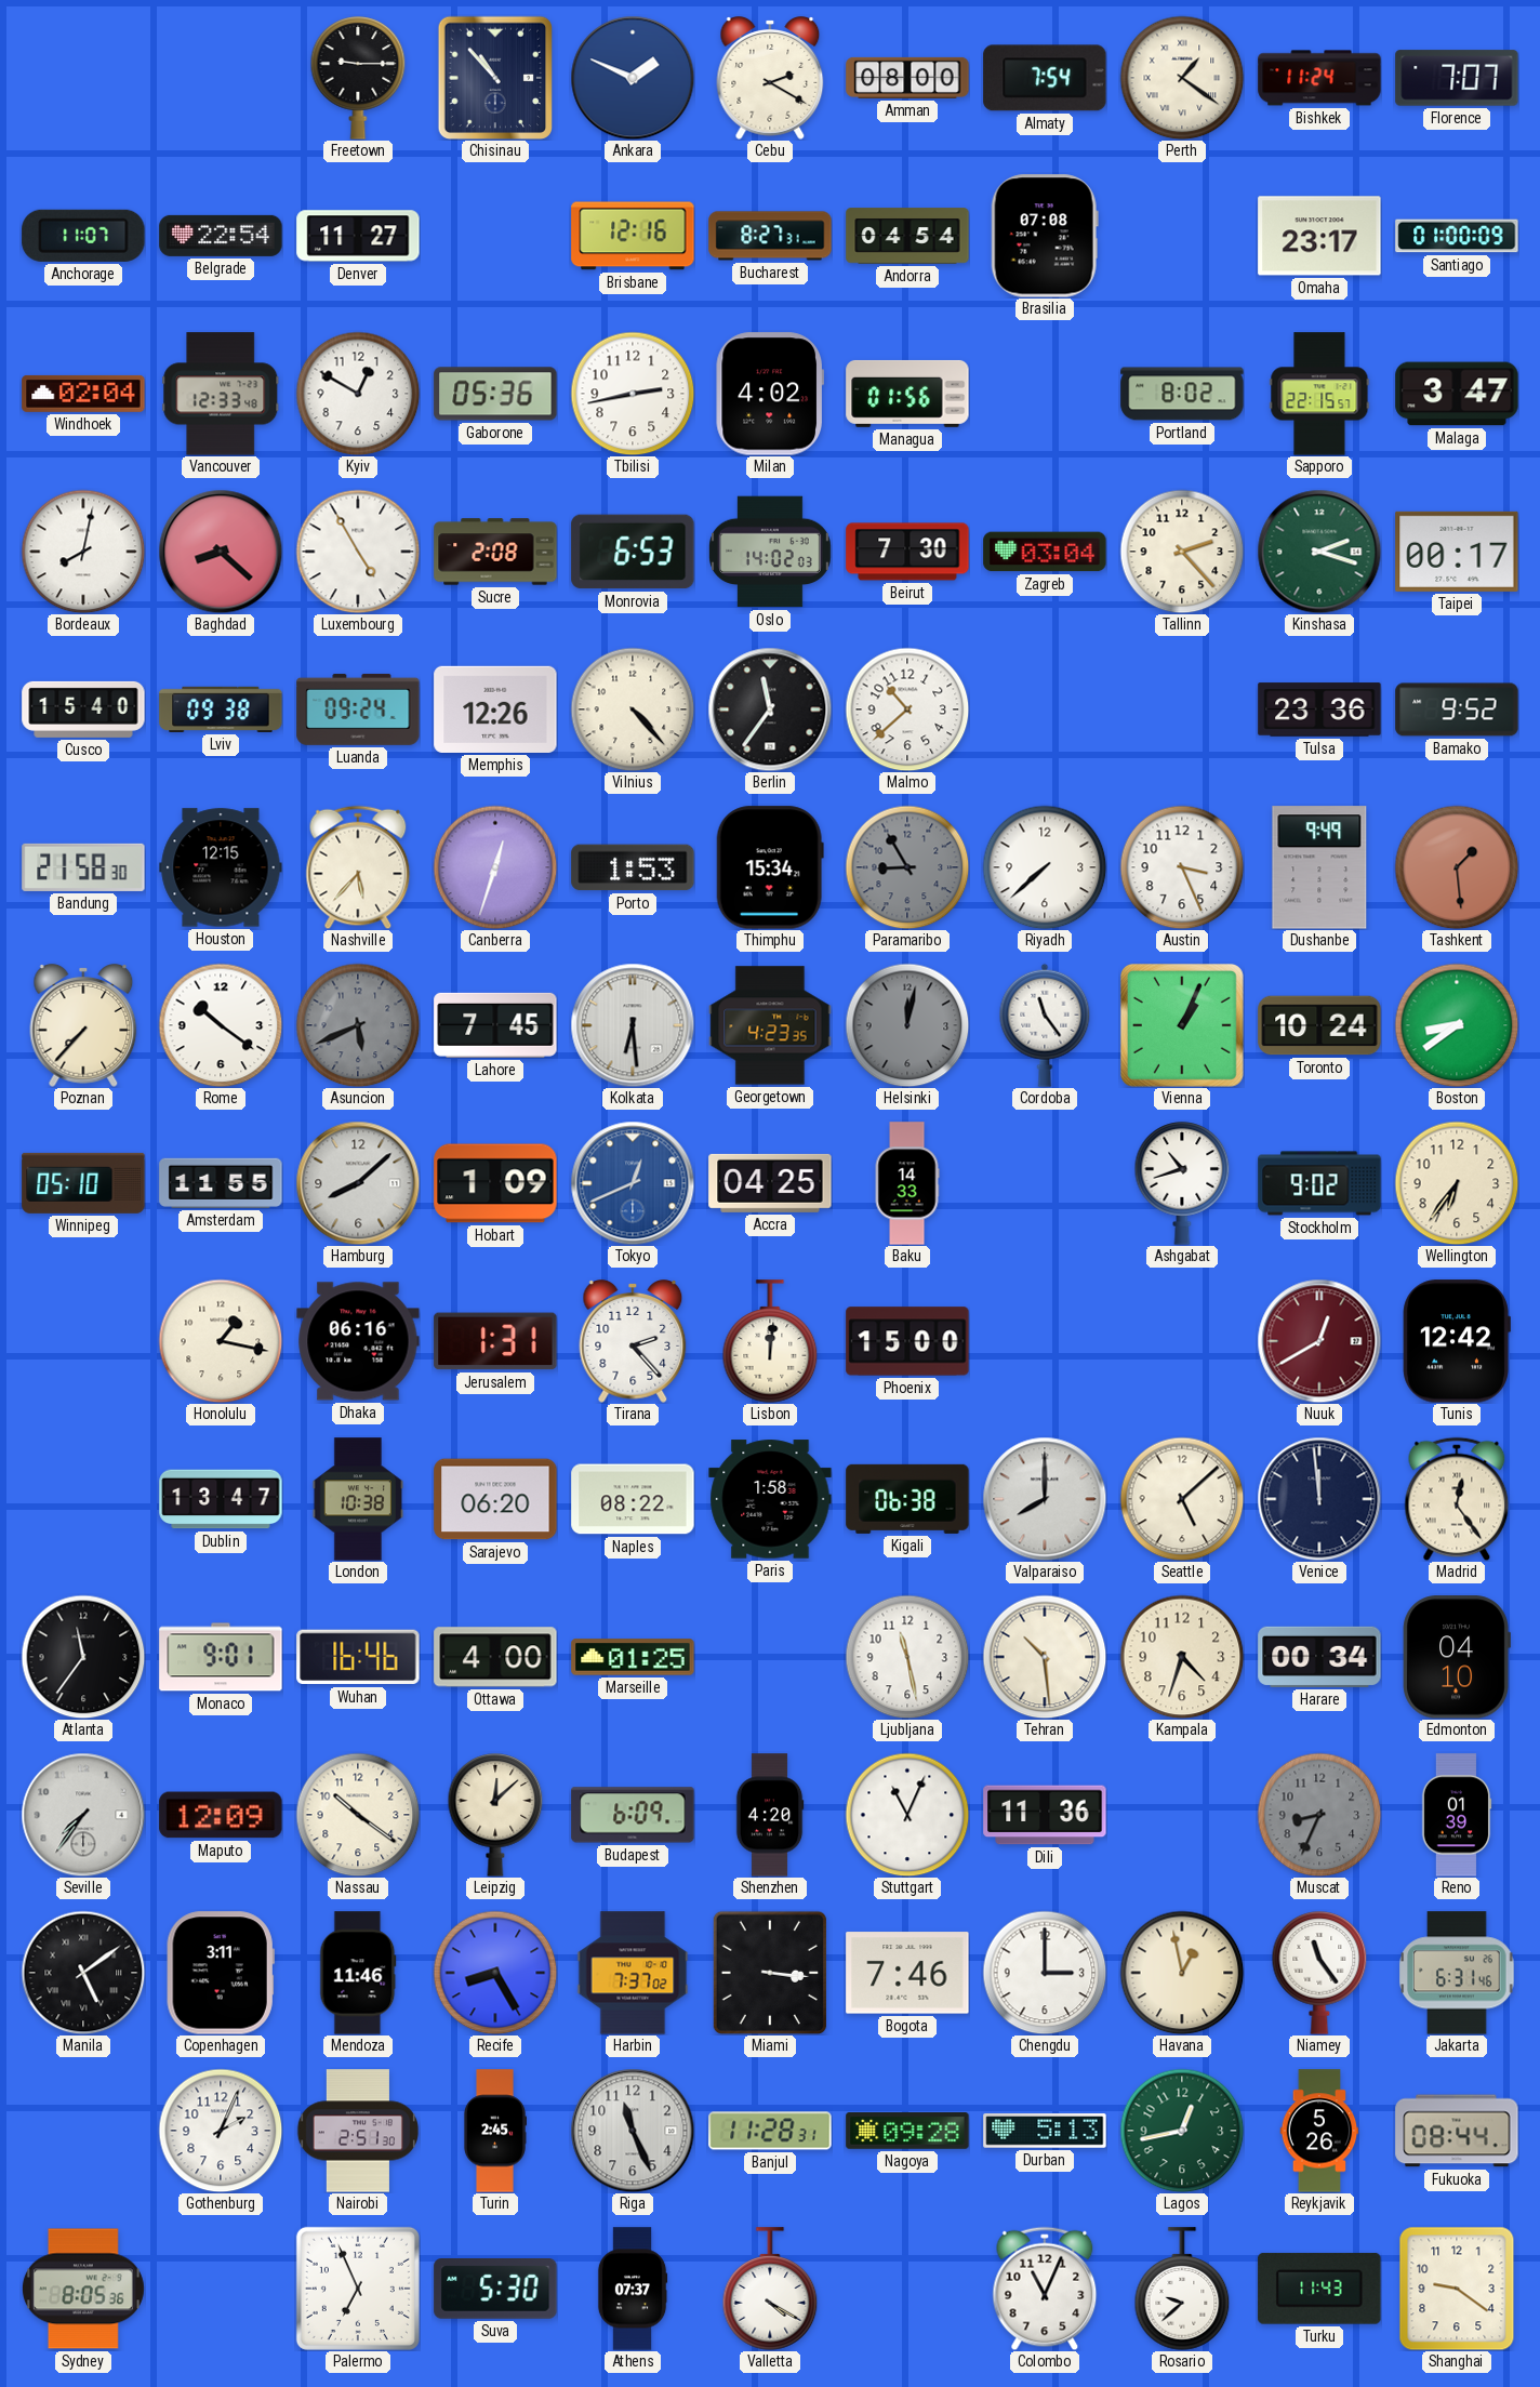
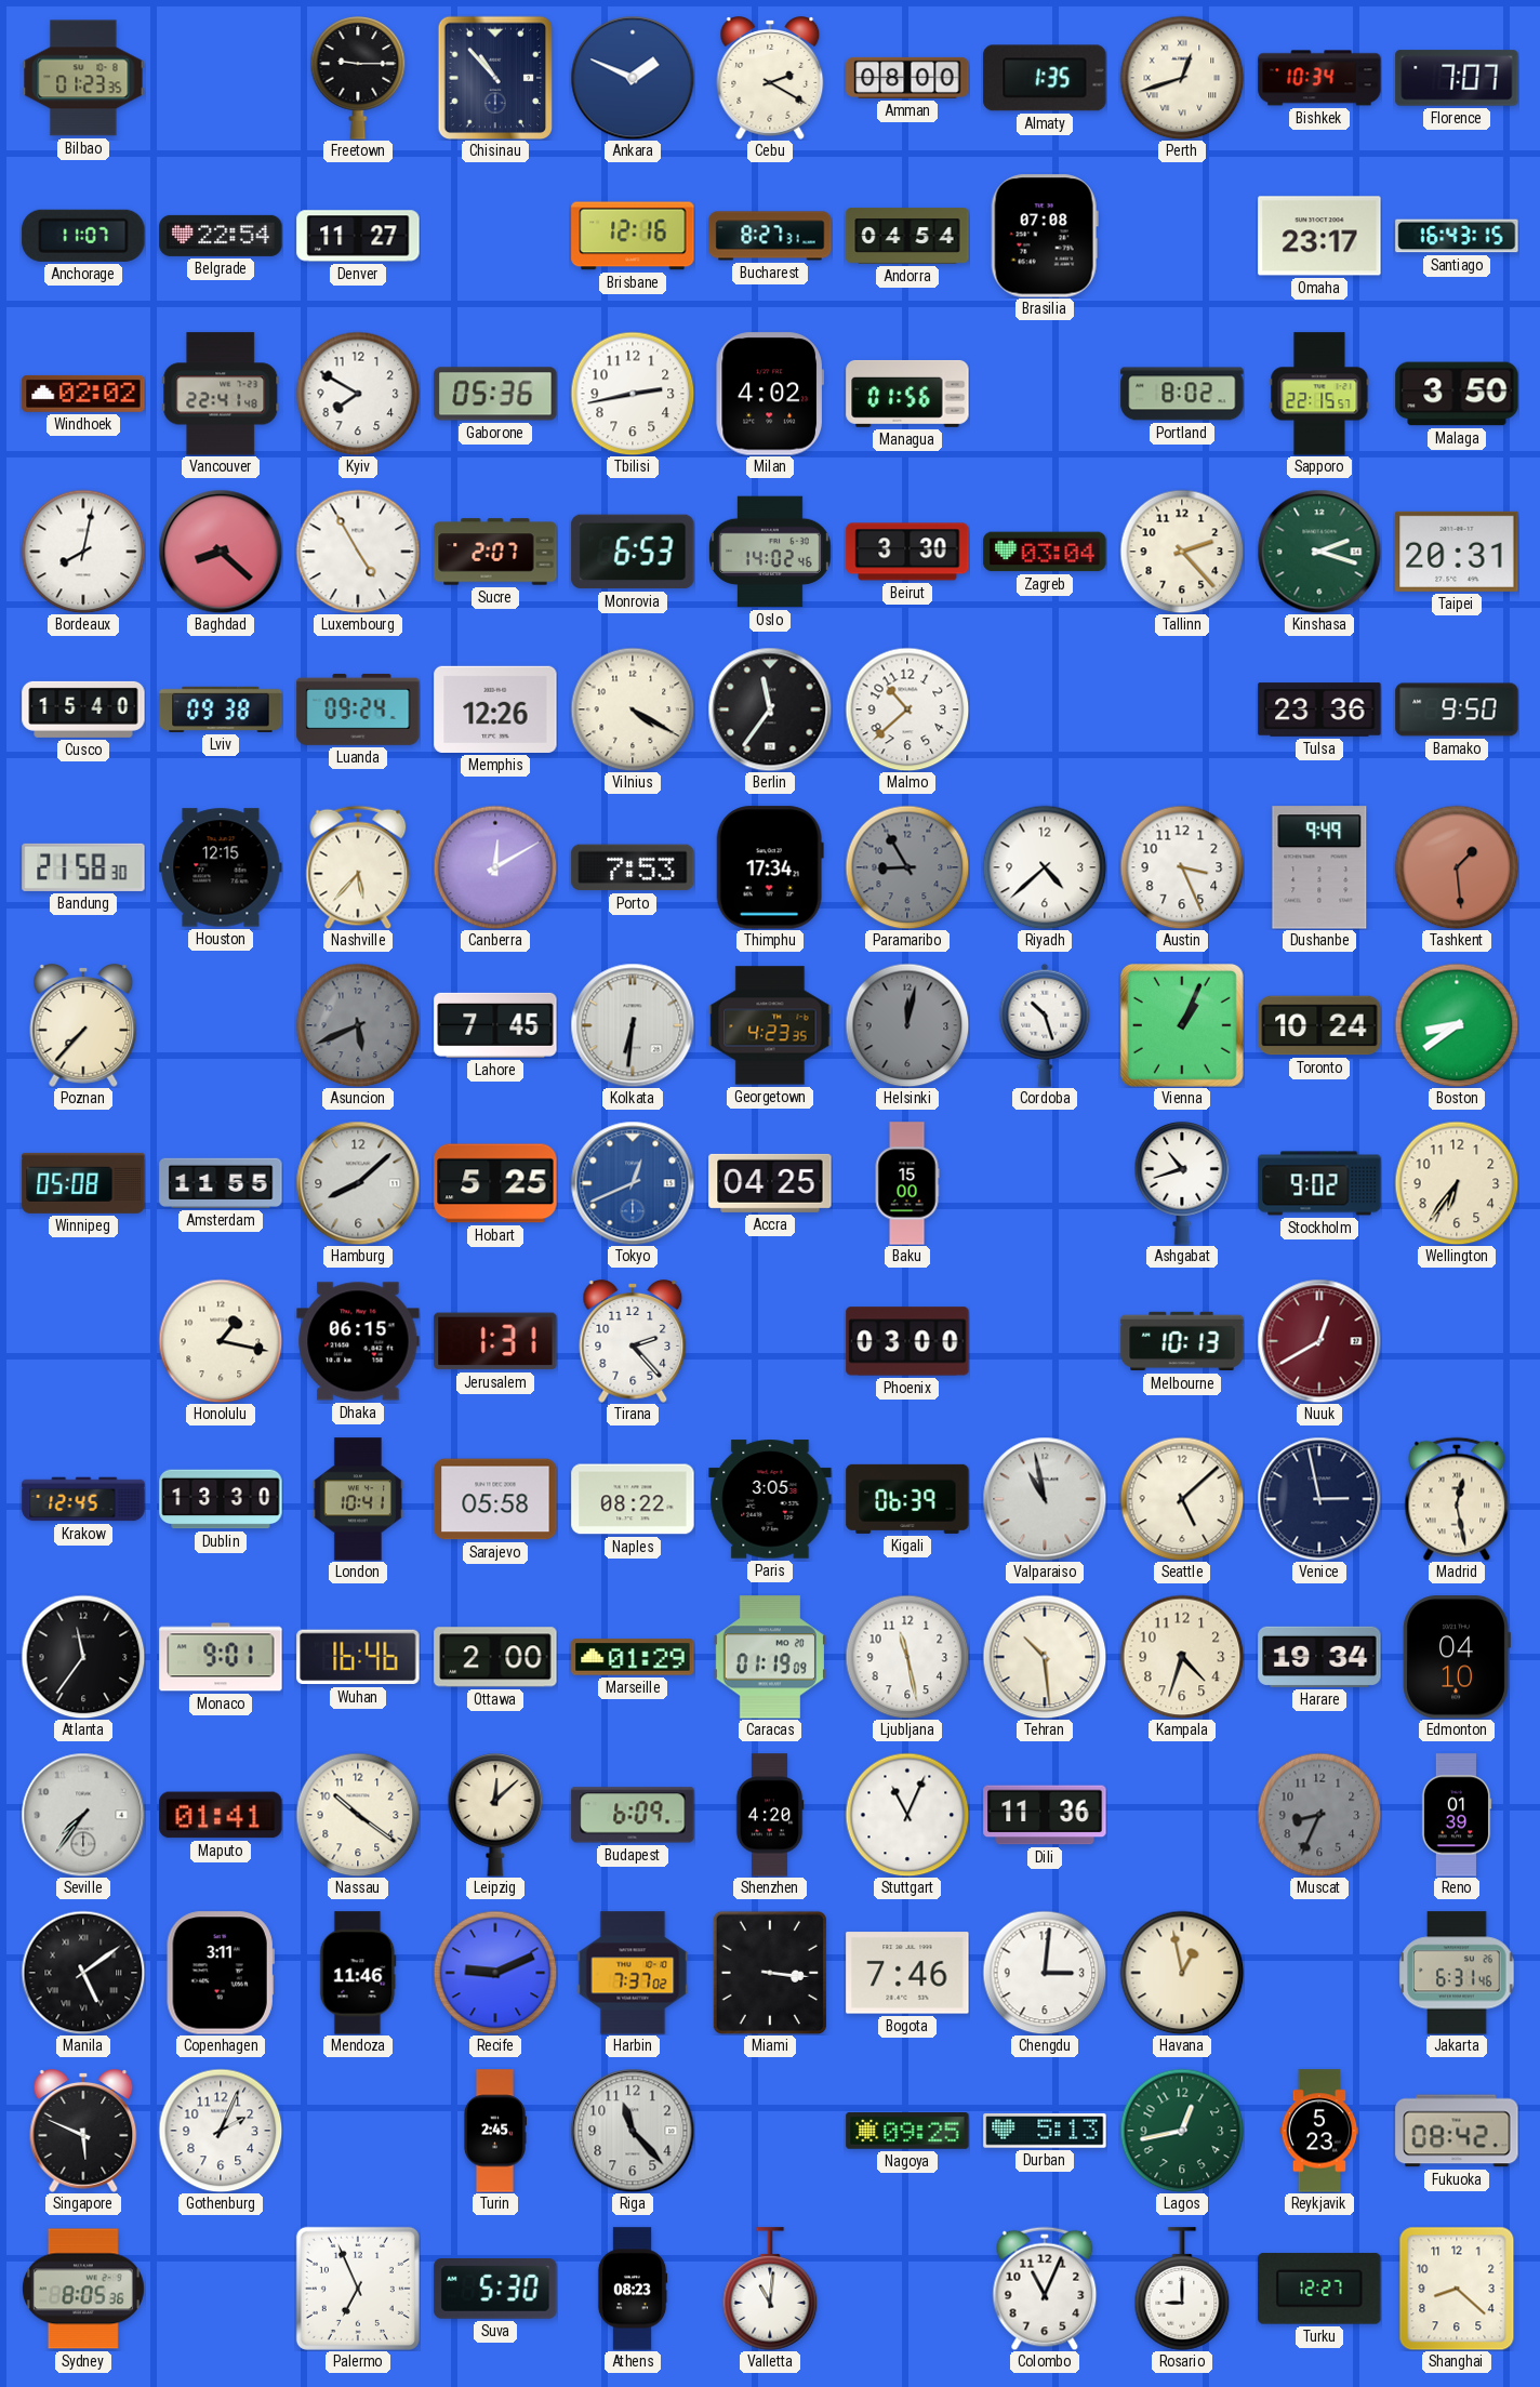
Bilbao: none -> 01:23 (83, 78)
Almaty: 7:54 -> 1:35 (1045, 78)
Perth: 1:21 -> 12:42 (1182, 78)
Bishkek: 11:24 -> 10:34 (1319, 78)
Santiago: 01:00 -> 16:43 (1457, 236)
Windhoek: 02:04 -> 02:02 (83, 394)
Vancouver: 12:33 -> 22:41 (221, 394)
Kyiv: 12:50 -> 7:50 (358, 394)
Malaga: 3:47 -> 3:50 (1457, 394)
Sucre: 2:08 -> 2:07 (495, 552)
Oslo: 14:02:03 -> 14:02:46 (770, 552)
Beirut: 7:30 -> 3:30 (907, 552)
Taipei: 00:17 -> 20:31 (1457, 552)
Vilnius: 4:23 -> 4:20 (633, 710)
Bamako: 9:52 -> 9:50 (1457, 710)
Canberra: 12:33 -> 12:10 (495, 867)
Porto: 1:53 -> 7:53 (633, 867)
Thimphu: 15:34 -> 17:34 (770, 867)
Riyadh: 7:38 -> 4:38 (1045, 867)
Rome: 10:21 -> none (221, 1025)
Kolkata: 6:29 -> 6:31 (633, 1025)
Cordoba: 11:24 -> 10:27 (1045, 1025)
Winnipeg: 05:10 -> 05:08 (83, 1183)
Hobart: 1:09 -> 5:25 (495, 1183)
Baku: 14:33 -> 15:00 (907, 1183)
Dhaka: 06:16 -> 06:15 (358, 1341)
Lisbon: 12:01 -> none (770, 1341)
Phoenix: 15:00 -> 03:00 (907, 1341)
Melbourne: none -> 10:13 (1182, 1341)
Tunis: 12:42 -> none (1457, 1341)
Krakow: none -> 12:45 (83, 1499)
Dublin: 13:47 -> 13:30 (221, 1499)
London: 10:38 -> 10:41 (357, 1499)
Sarajevo: 06:20 -> 05:58 (495, 1499)
Paris: 1:58 -> 3:05 (770, 1499)
Kigali: 06:38 -> 06:39 (907, 1499)
Valparaiso: 8:00 -> 10:58 (1045, 1499)
Venice: 11:59 -> 2:58 (1319, 1499)
Madrid: 12:24 -> 12:28 (1457, 1499)
Ottawa: 4:00 -> 2:00 (495, 1657)
Marseille: 01:25 -> 01:29 (633, 1657)
Caracas: none -> 01:19 (770, 1657)
Harare: 00:34 -> 19:34 (1319, 1657)
Maputo: 12:09 -> 01:41 (221, 1815)
Recife: 8:25 -> 9:11 (495, 1973)
Chengdu: 3:00 -> 3:01 (1045, 1973)
Niamey: 11:24 -> none (1319, 1973)
Singapore: none -> 5:49 (83, 2132)
Nairobi: 2:51 -> none (358, 2131)
Riga: 11:26 -> 11:23 (633, 2131)
Banjul: 11:28 -> none (770, 2131)
Nagoya: 09:28 -> 09:25 (907, 2132)
Reykjavik: 5:26 -> 5:23 (1319, 2131)
Fukuoka: 08:44 -> 08:42 (1457, 2131)
Athens: 07:37 -> 08:23 (633, 2289)
Valletta: 4:20 -> 11:01 (770, 2289)
Rosario: 9:38 -> 9:00 (1182, 2289)
Turku: 11:43 -> 12:27 (1319, 2289)
Shanghai: 9:21 -> 8:22 (1457, 2289)
